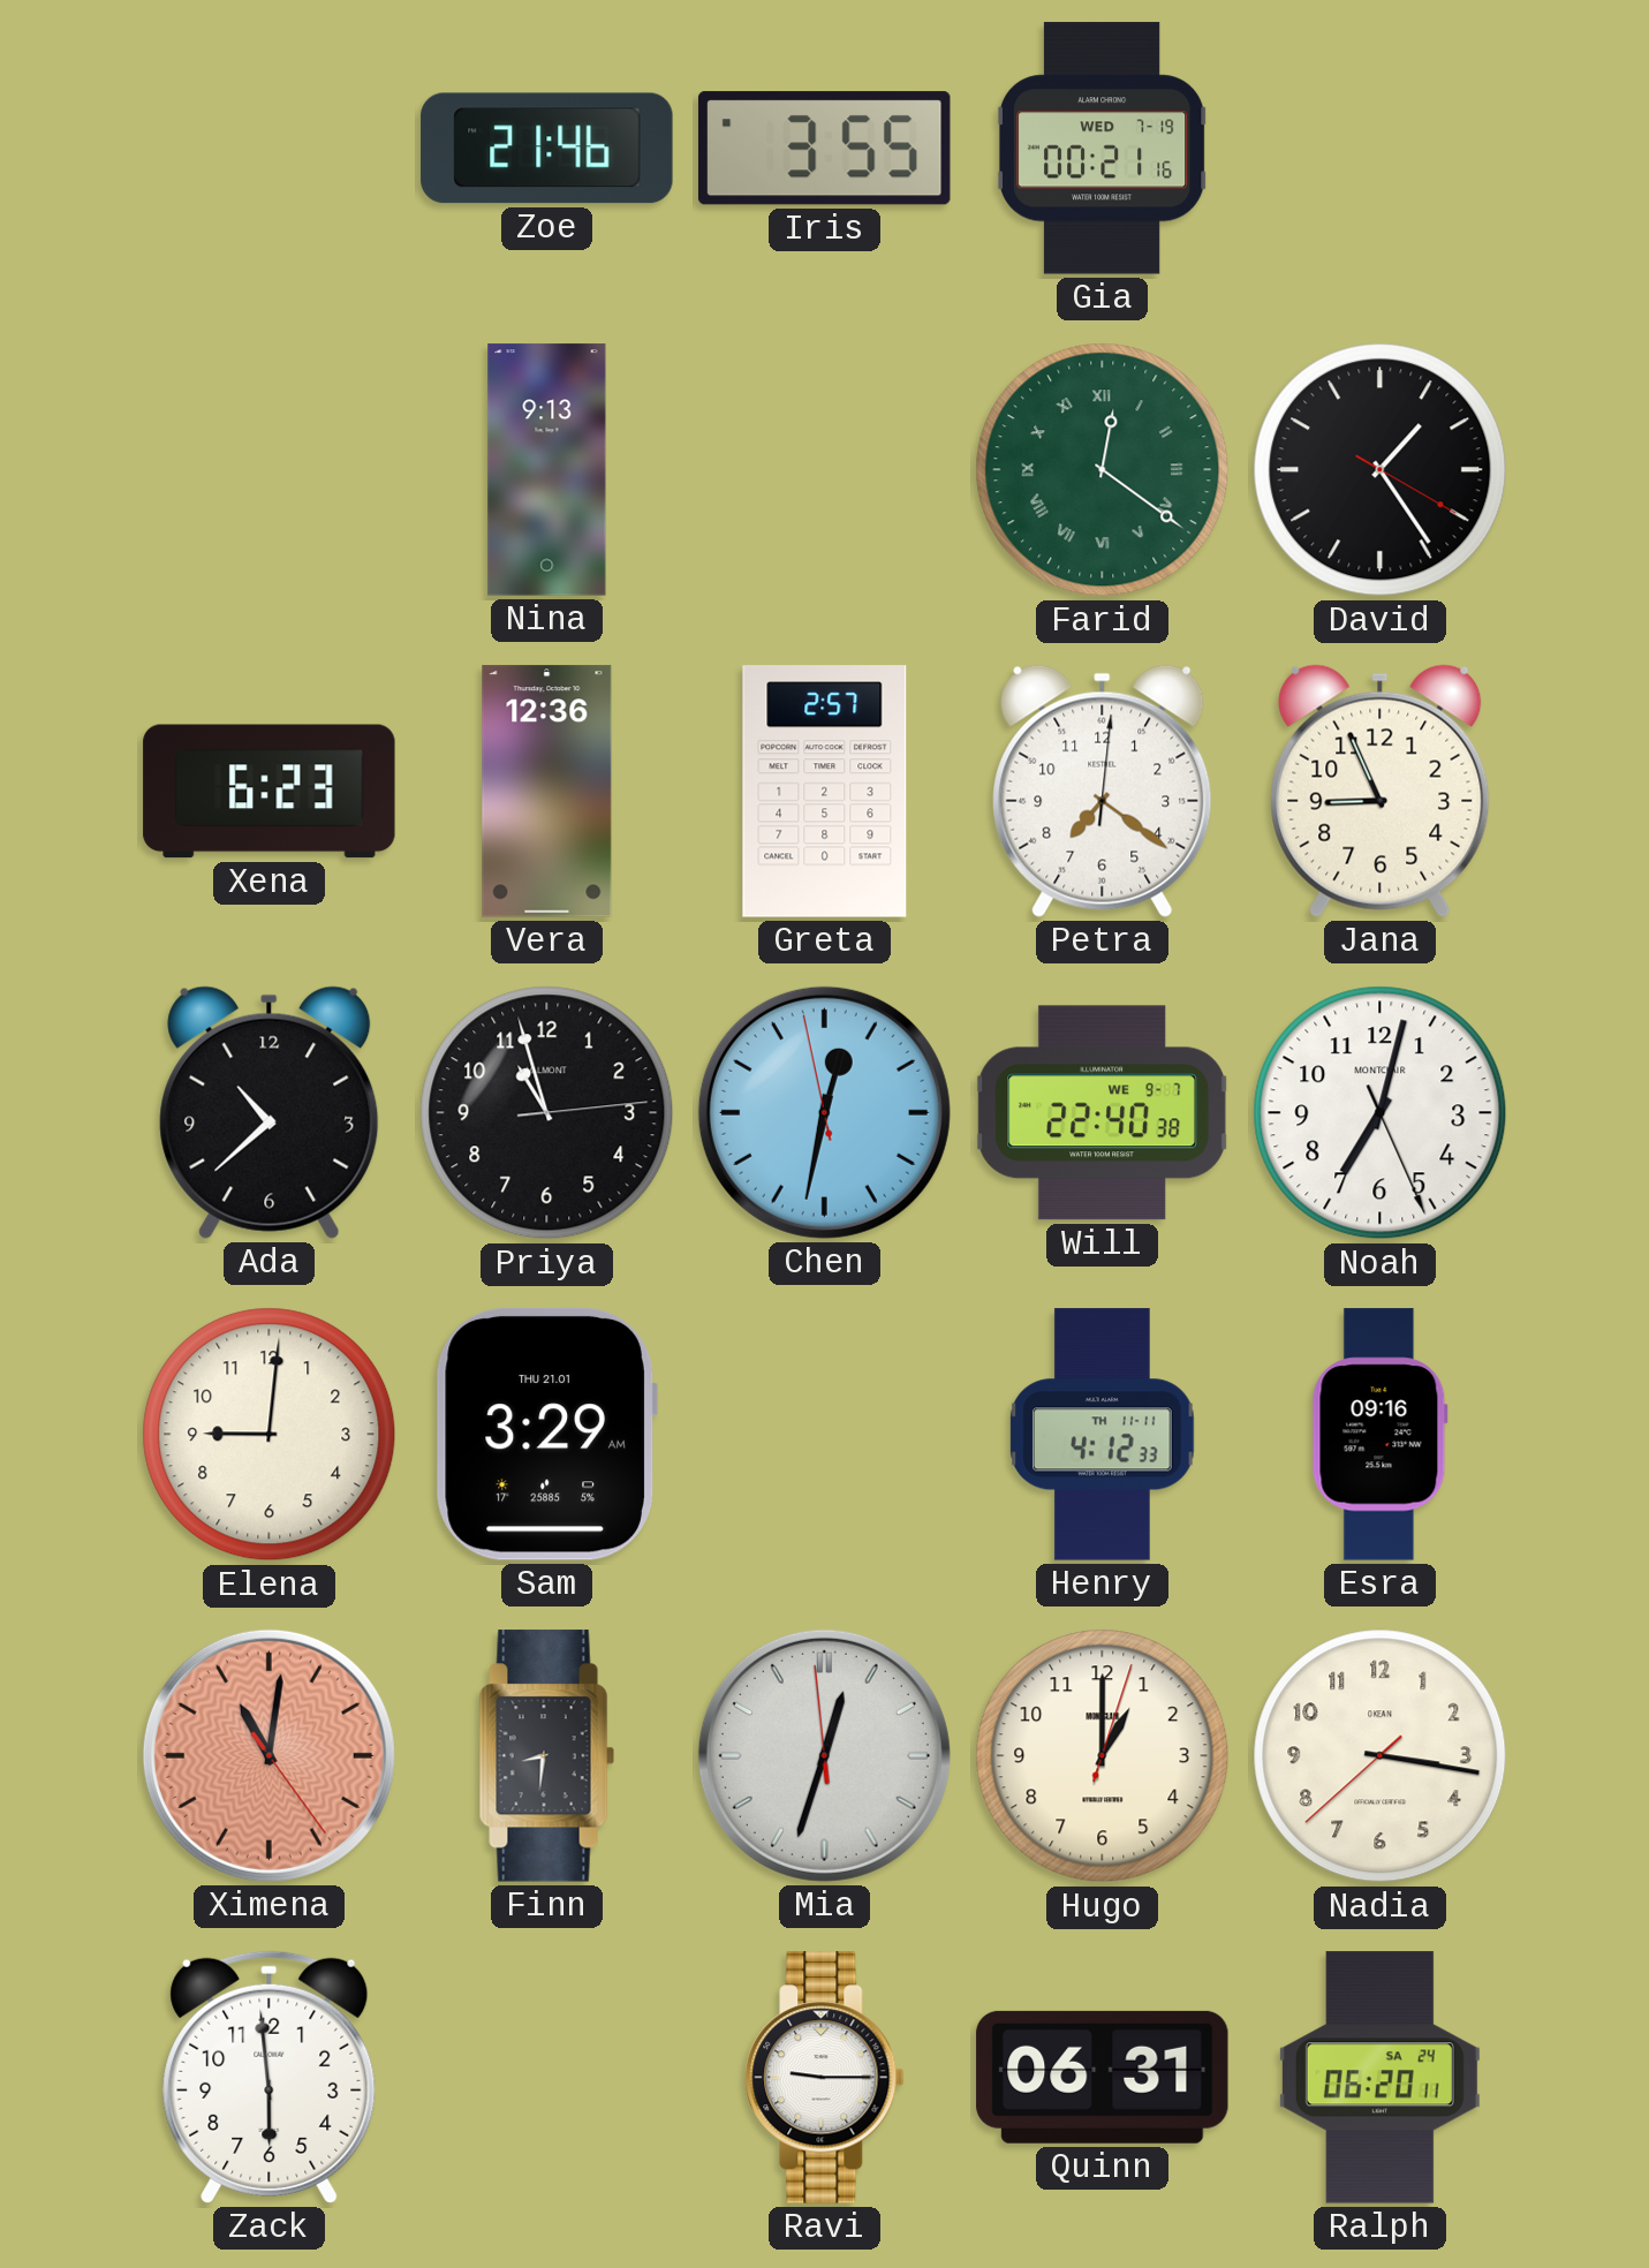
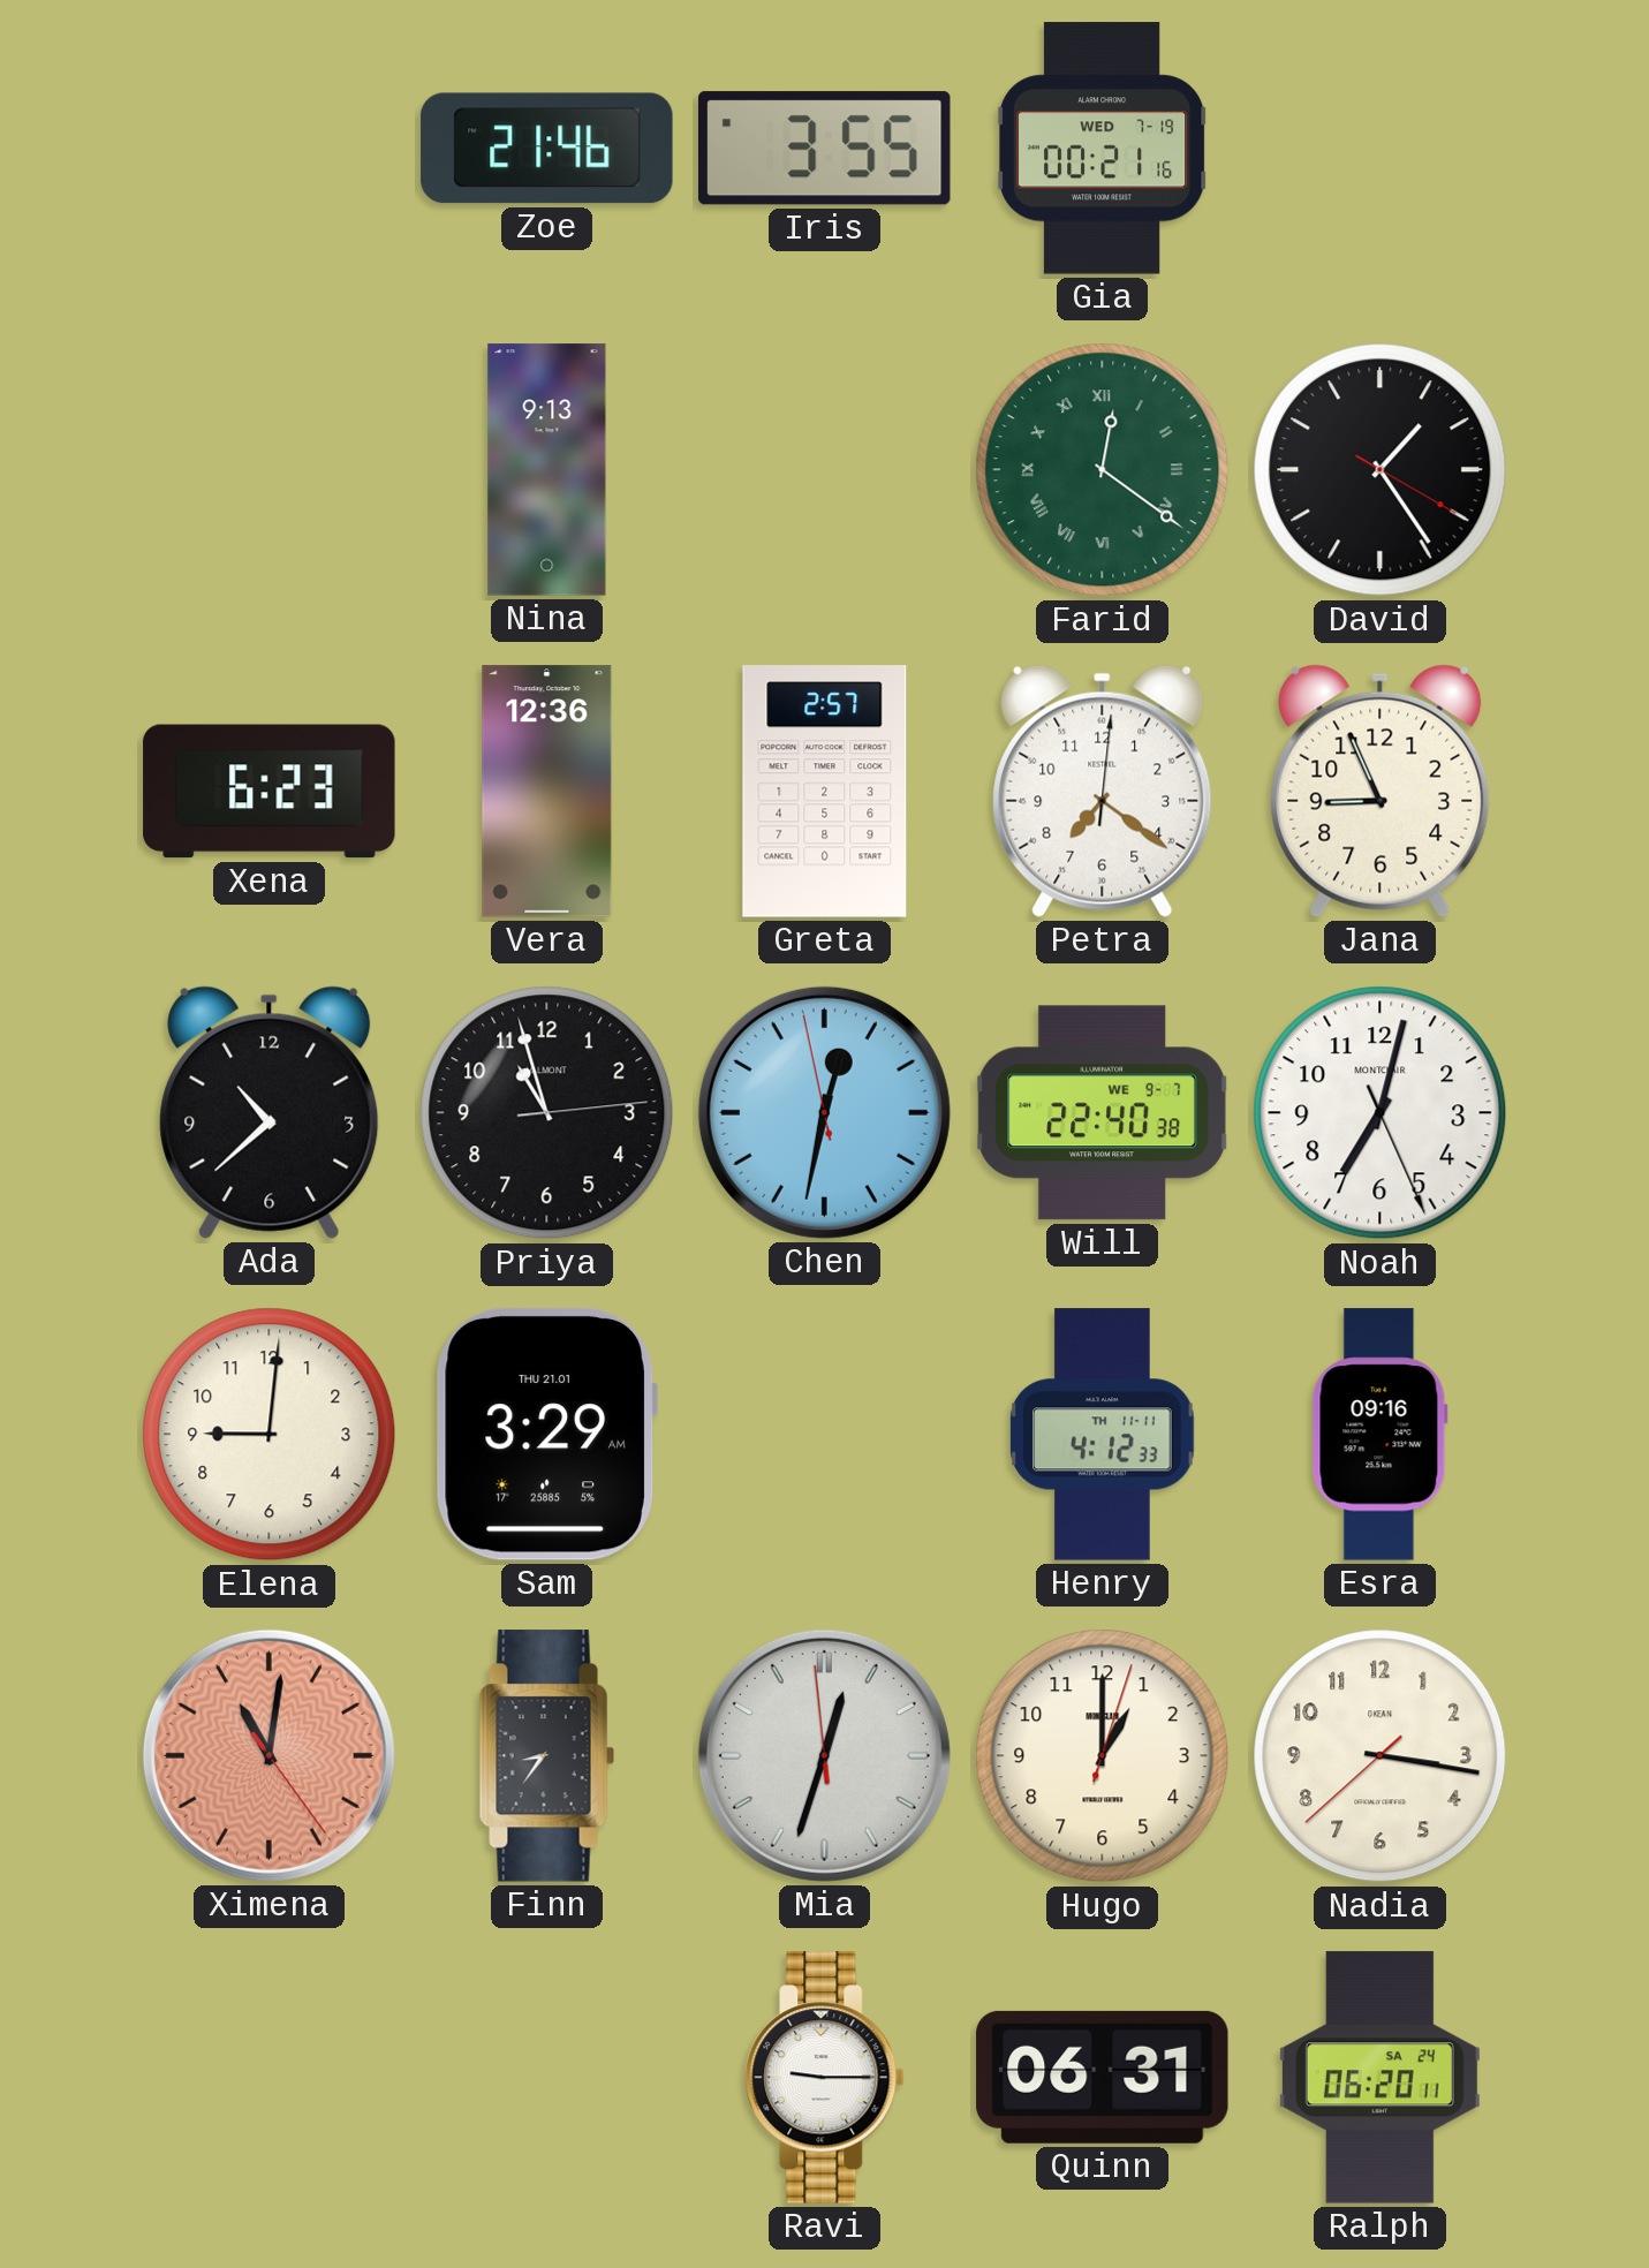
Finn: 8:31 -> 8:36 (546, 1756)
Zack: 5:59 -> none (270, 2077)
